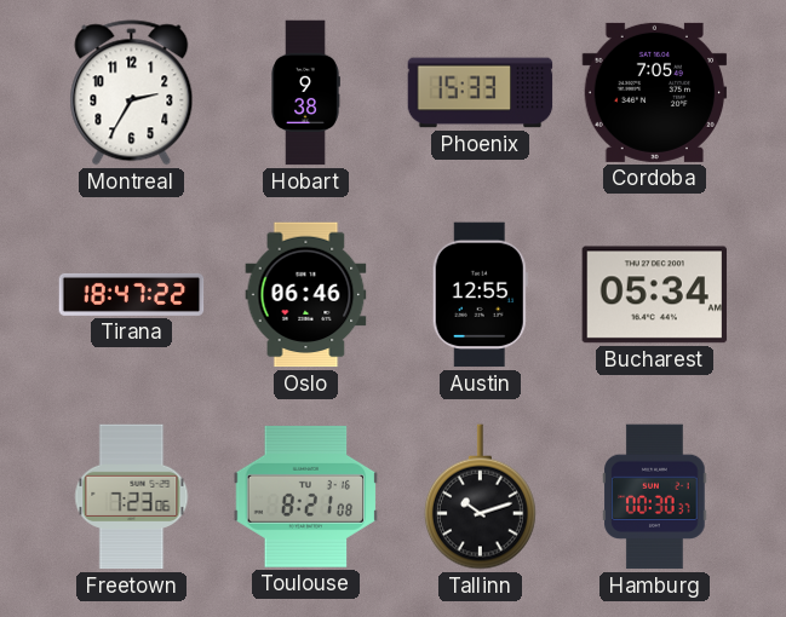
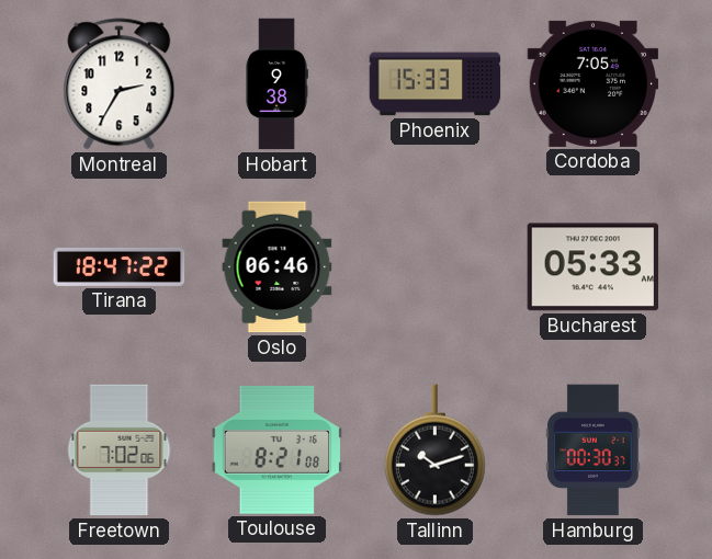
Austin: 12:55 -> none (480, 295)
Bucharest: 05:34 -> 05:33 (594, 267)
Freetown: 7:23 -> 7:02 (120, 450)
